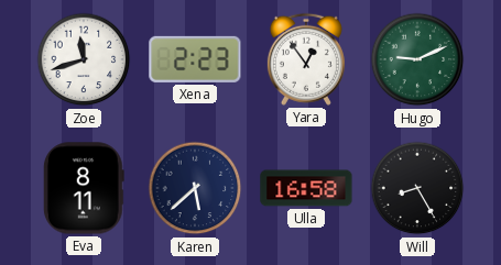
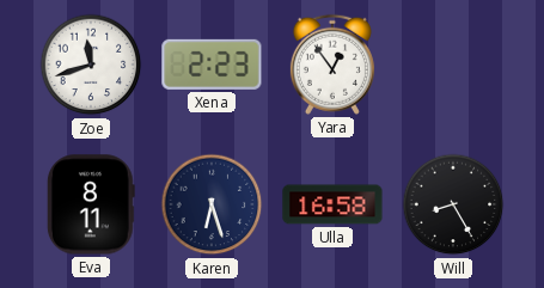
Hugo: 9:11 -> none (417, 59)
Karen: 5:38 -> 6:27 (212, 204)
